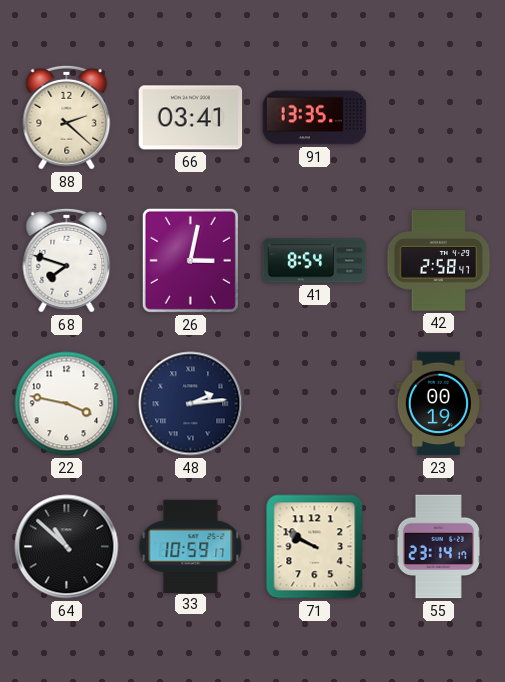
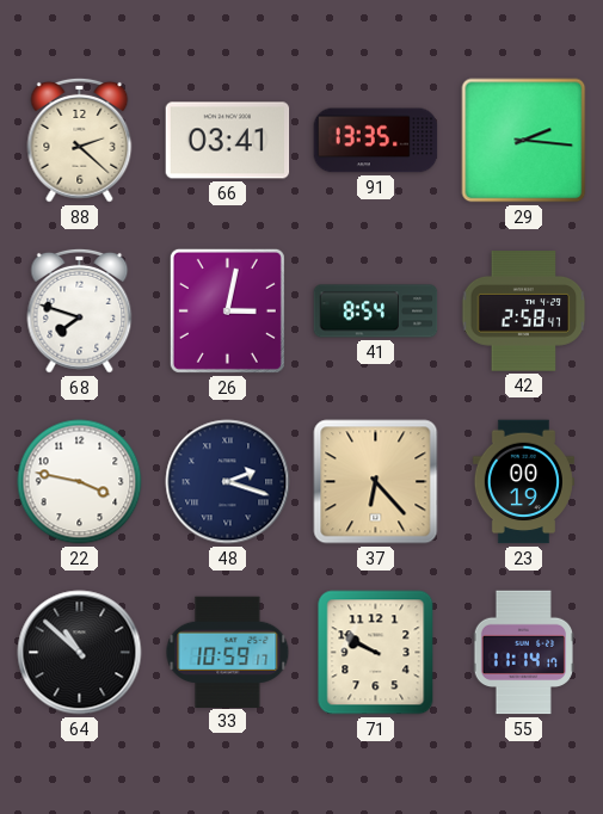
29: none -> 2:16 (524, 141)
48: 2:14 -> 2:18 (228, 482)
37: none -> 6:23 (376, 482)
55: 23:14 -> 11:14 (523, 653)
